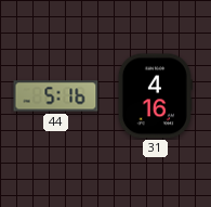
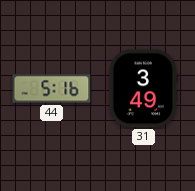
31: 4:16 -> 3:49 (143, 89)
